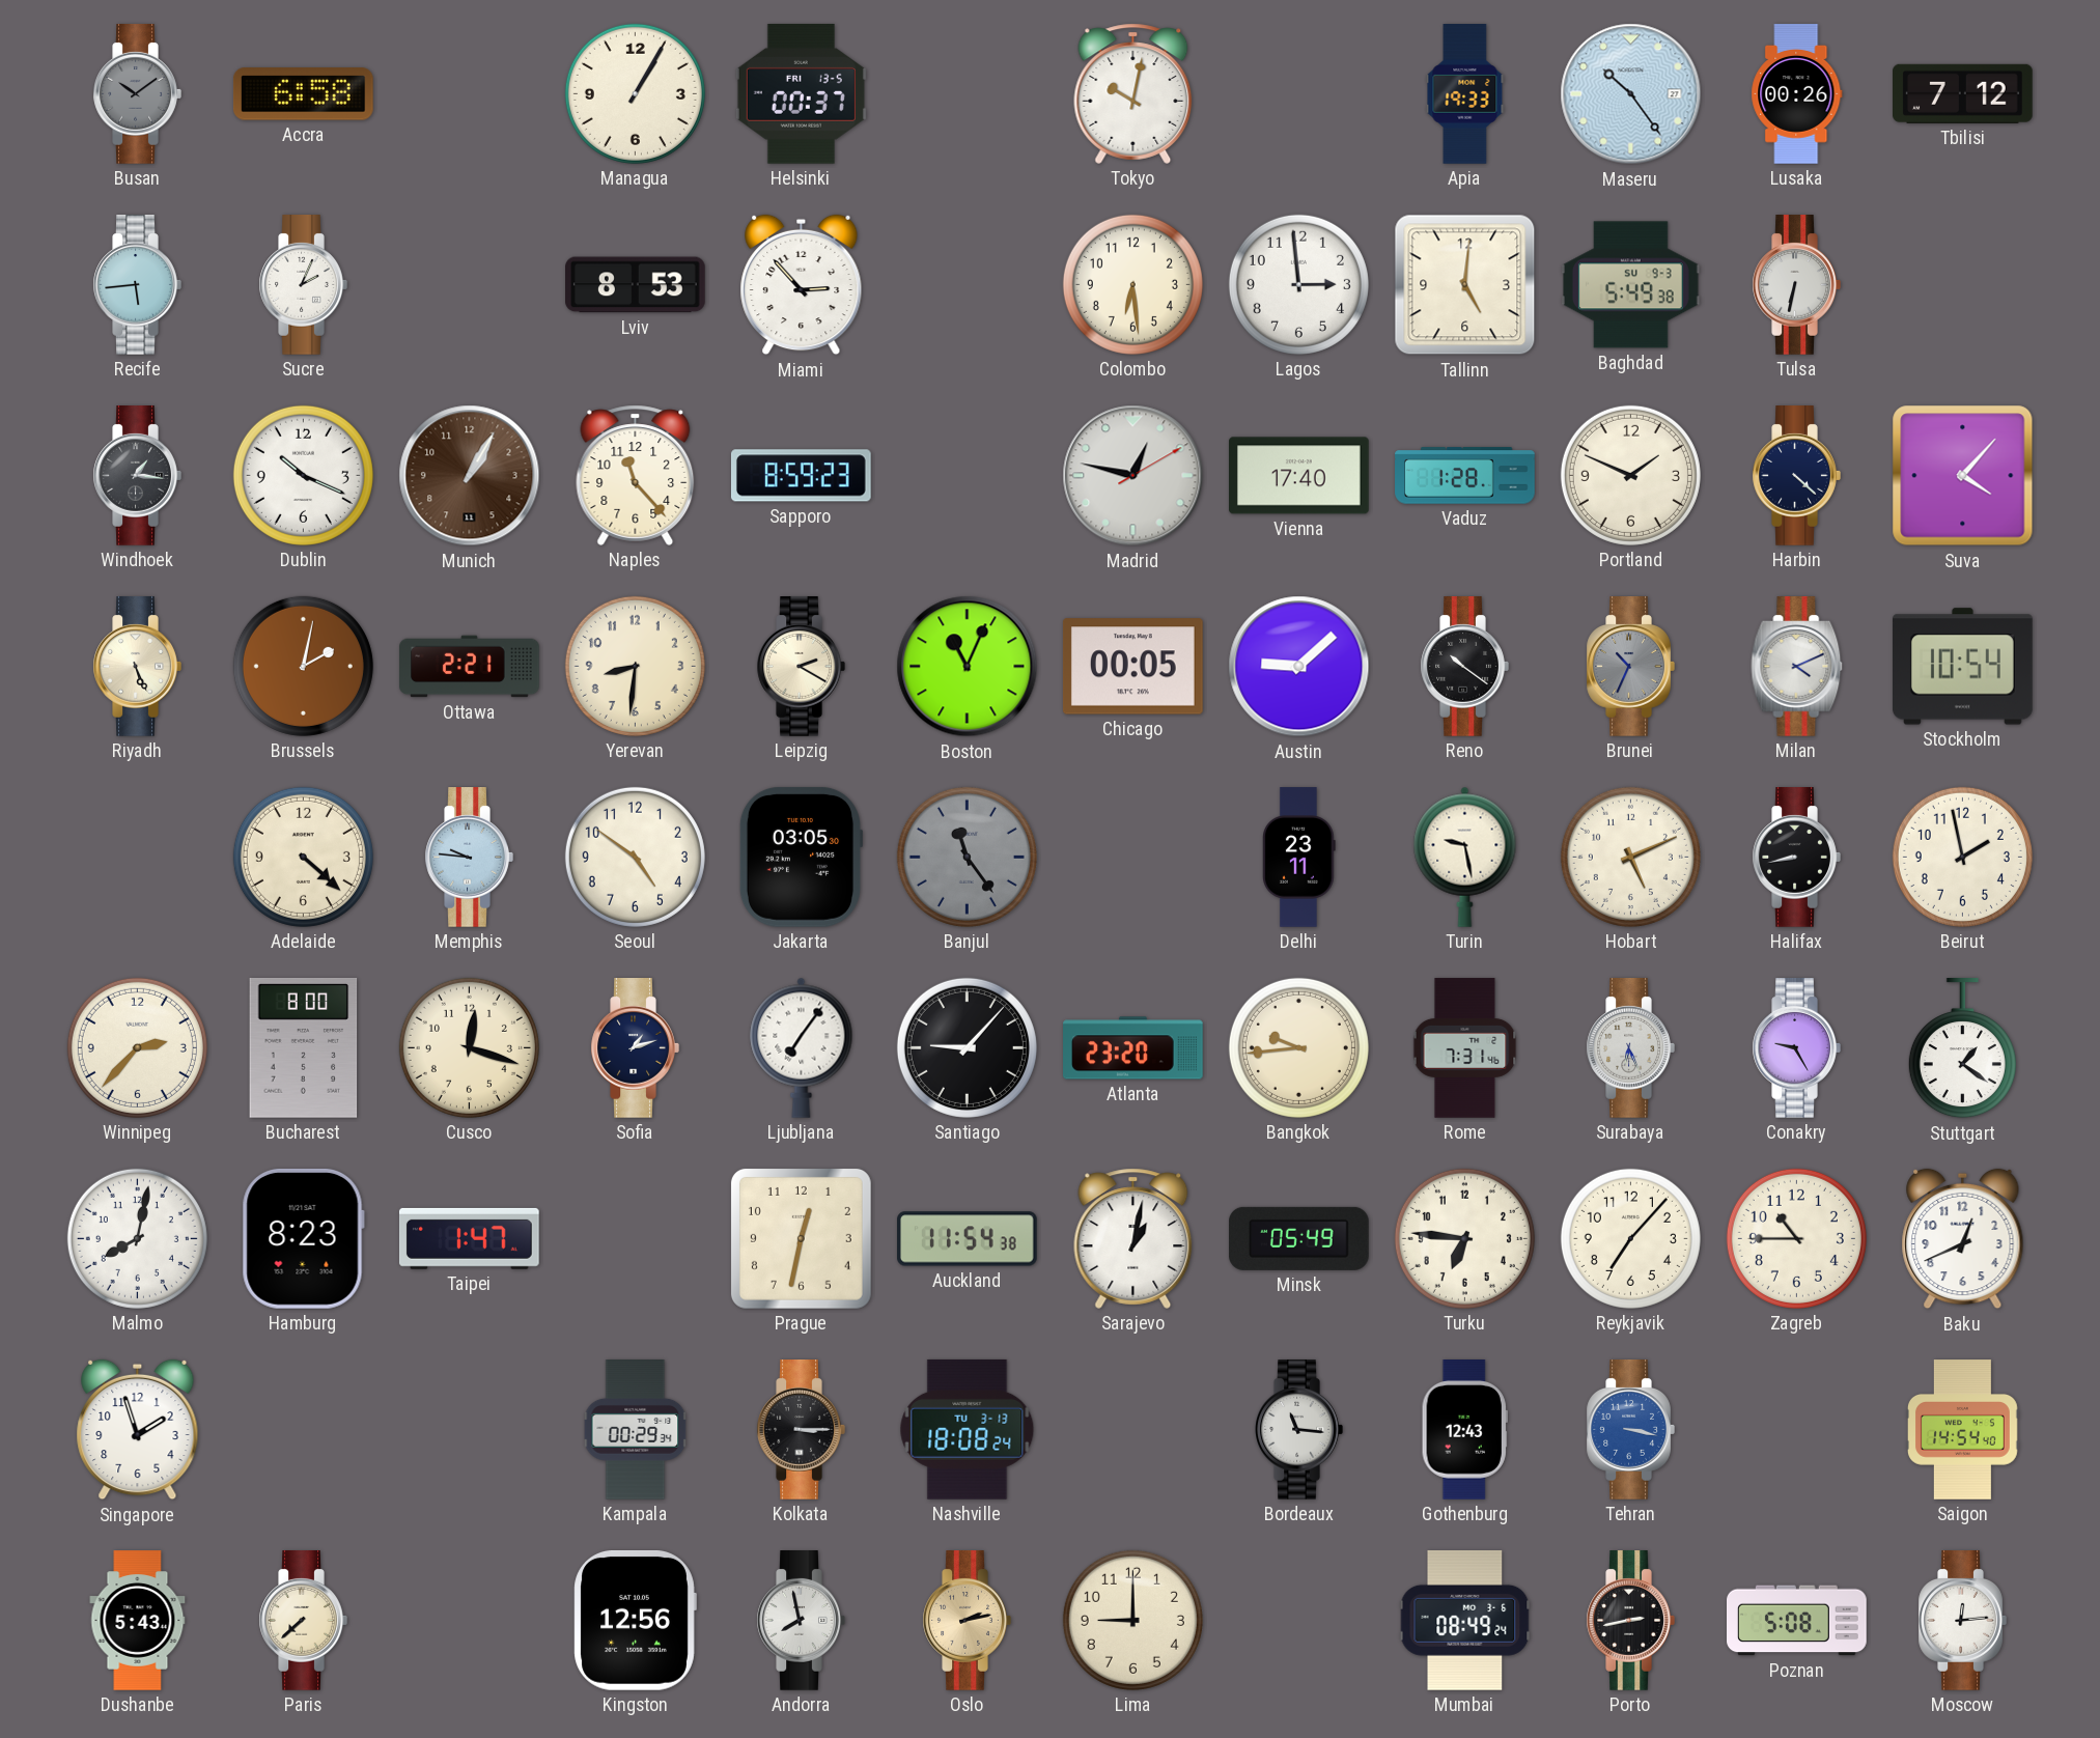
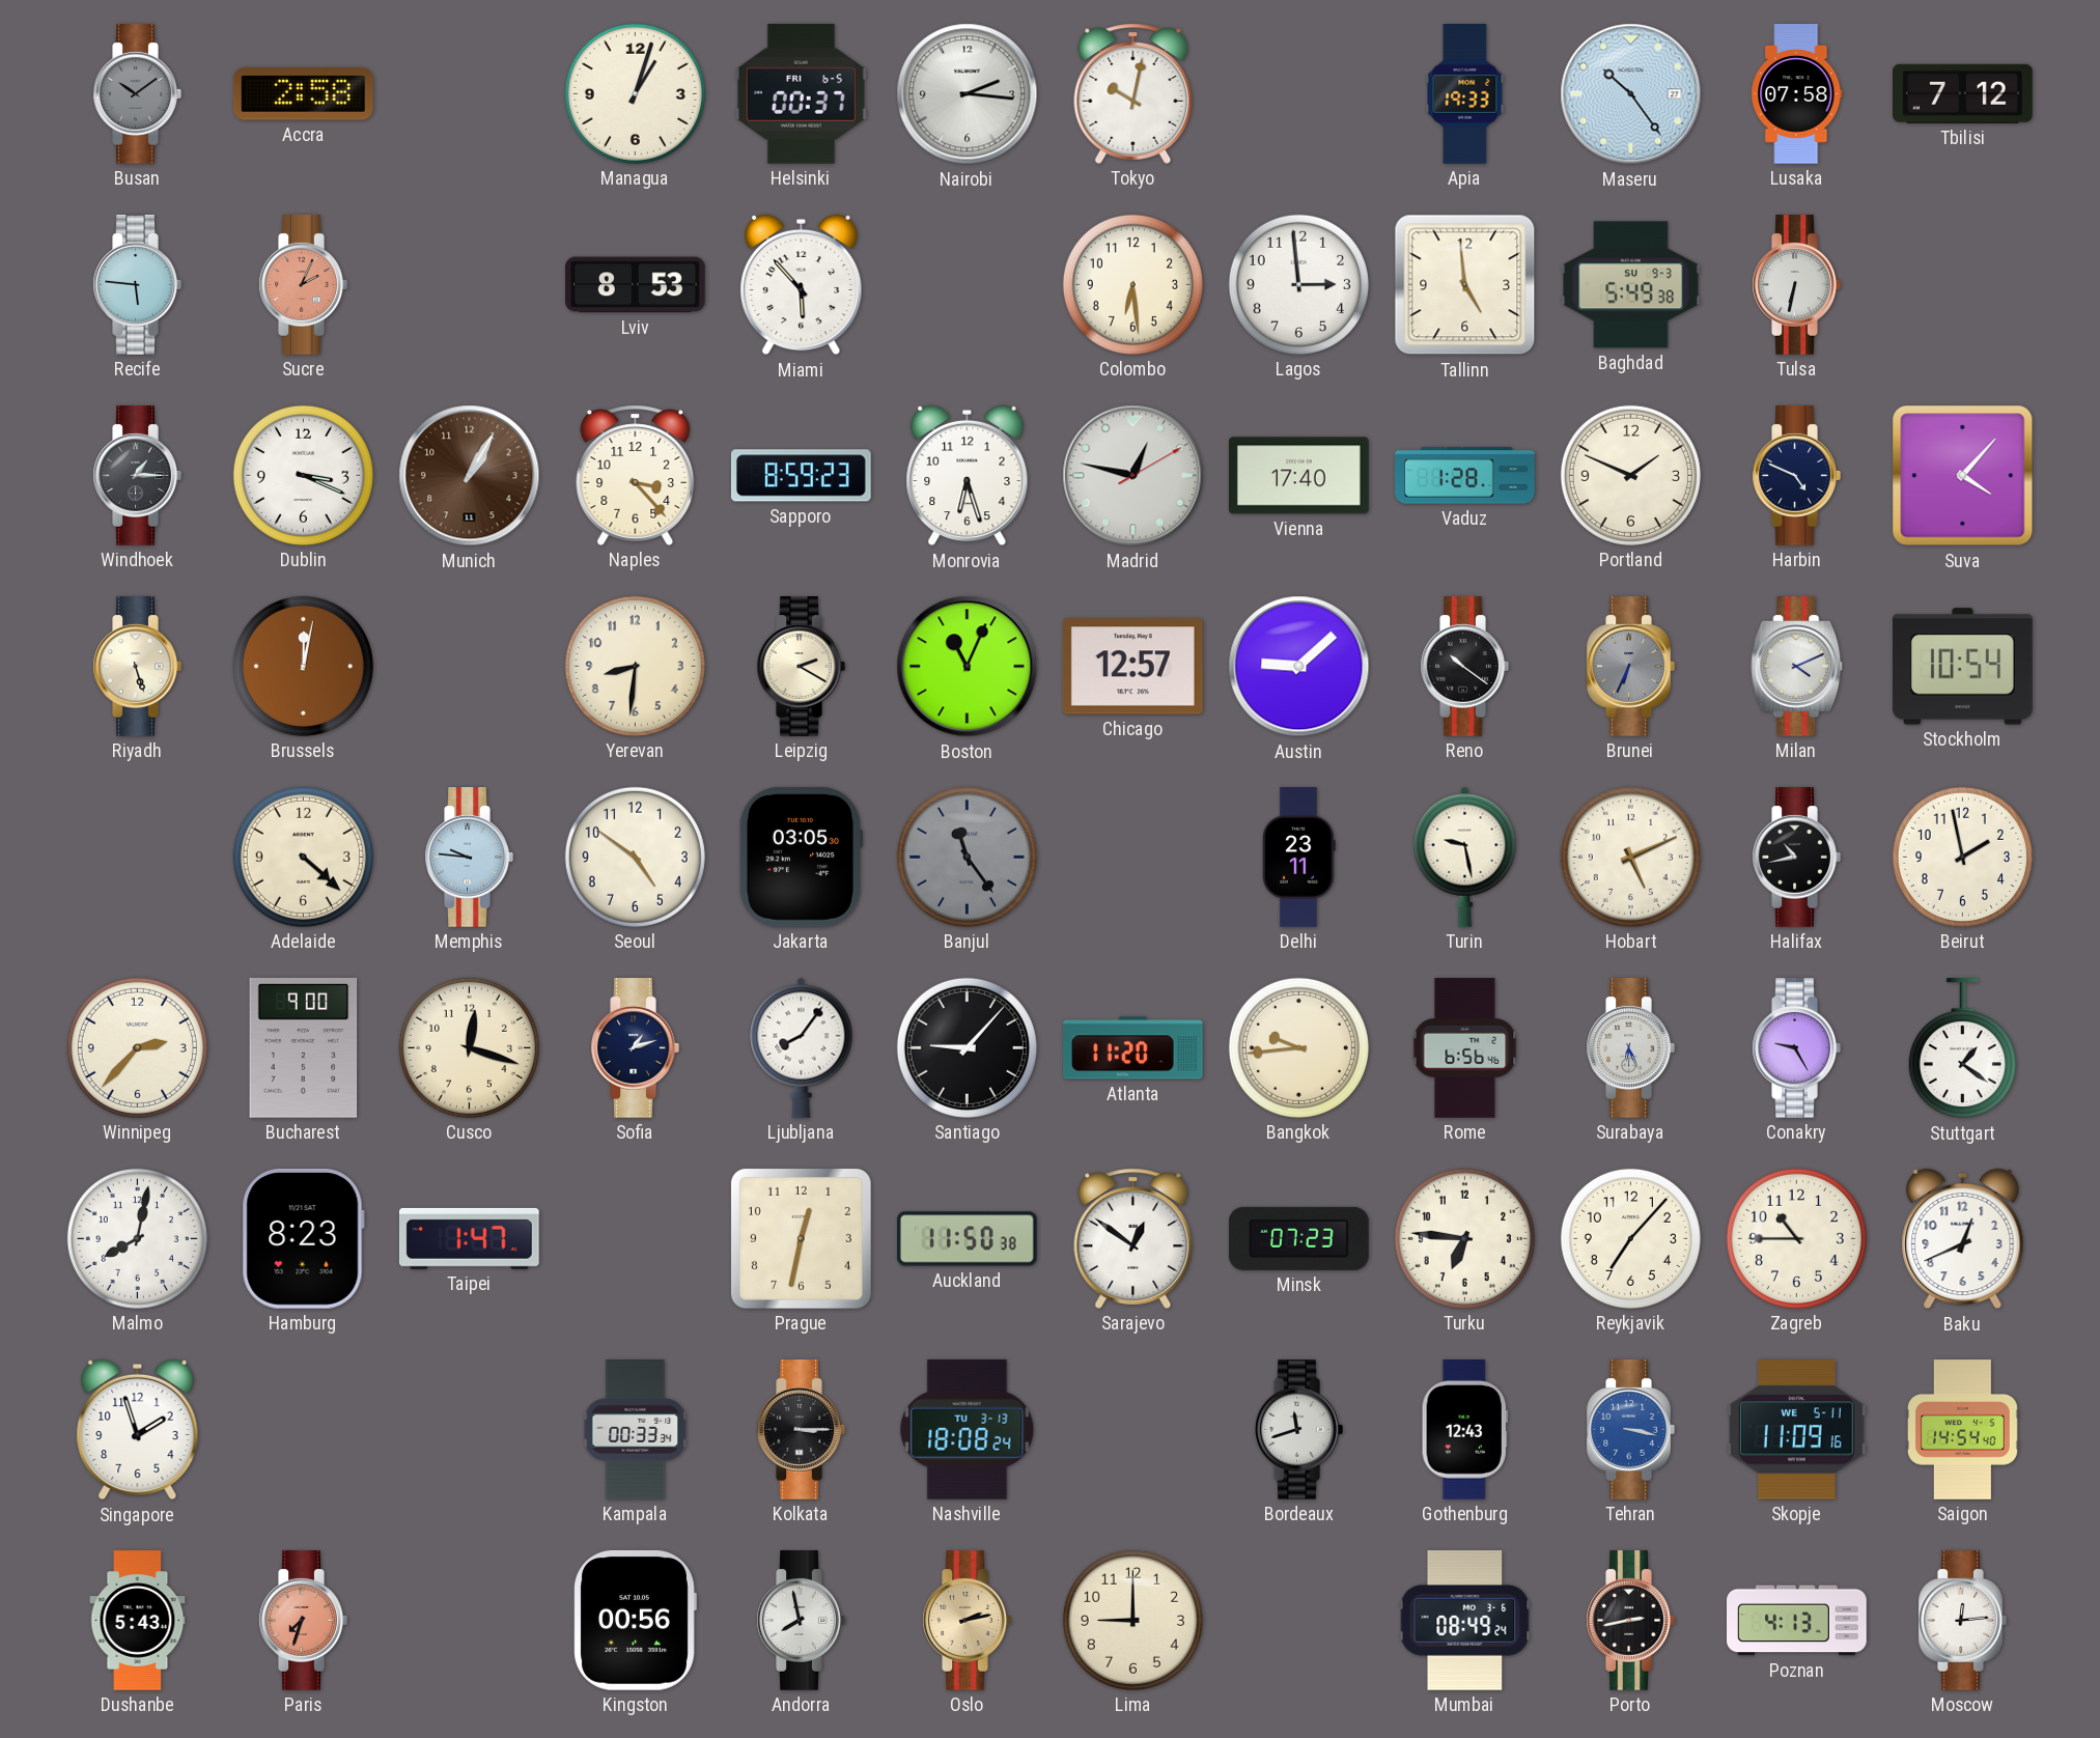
Accra: 6:58 -> 2:58 (303, 94)
Managua: 1:05 -> 1:03 (635, 93)
Helsinki date: FRI 13-5 -> FRI 6-5 (801, 93)
Nairobi: none -> 2:16 (968, 94)
Lusaka: 00:26 -> 07:58 (1797, 94)
Recife: 5:44 -> 5:46 (137, 285)
Sucre dial: white -> salmon (303, 285)
Miami: 2:53 -> 5:53 (802, 285)
Tallinn: 5:01 -> 4:59 (1465, 285)
Windhoek: 1:16 -> 1:15 (137, 476)
Dublin: 10:19 -> 3:19 (303, 475)
Naples: 11:23 -> 3:23 (636, 475)
Monrovia: none -> 6:27 (968, 476)
Harbin: 4:22 -> 4:49 (1796, 476)
Riyadh: 5:26 -> 5:27 (137, 667)
Brussels: 2:02 -> 12:02 (303, 666)
Ottawa: 2:21 -> none (470, 667)
Chicago: 00:05 -> 12:57 (1132, 667)
Brunei: 10:34 -> 6:34 (1630, 667)
Halifax: 8:43 -> 10:43 (1796, 858)
Bucharest: 8:00 -> 9:00 (304, 1047)
Ljubljana: 7:06 -> 8:06 (802, 1047)
Atlanta: 23:20 -> 11:20 (1133, 1048)
Rome: 7:31 -> 6:56 (1465, 1048)
Auckland: 11:54 -> 11:50 (968, 1239)
Sarajevo: 1:02 -> 12:51 (1133, 1238)
Minsk: 05:49 -> 07:23 (1299, 1238)
Kampala: 00:29 -> 00:33 (636, 1430)
Bordeaux: 11:16 -> 11:42 (1298, 1430)
Skopje: none -> 11:09 (1796, 1430)
Paris: 7:38 -> 7:33 (303, 1621)
Paris dial: cream -> salmon (303, 1621)
Kingston: 12:56 -> 00:56 (635, 1620)
Poznan: 5:08 -> 4:13 (1797, 1621)
